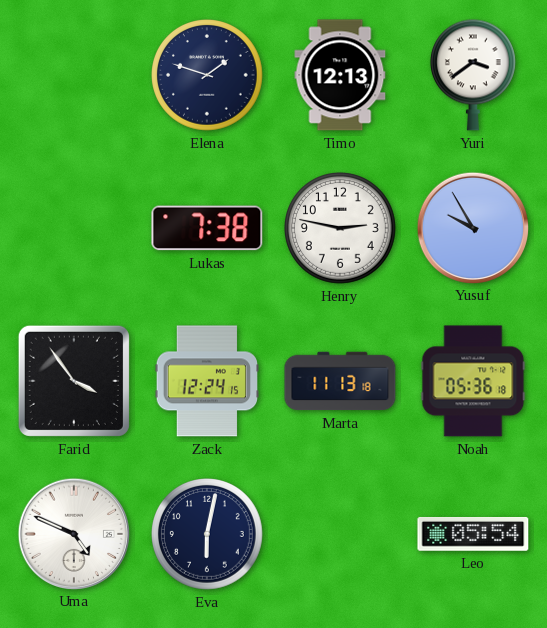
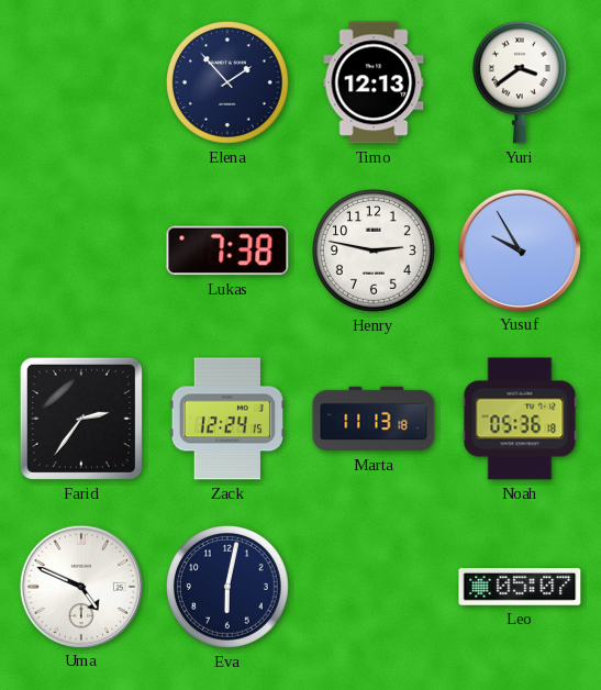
Elena: 1:48 -> 1:53 (229, 84)
Farid: 3:54 -> 2:36 (81, 419)
Leo: 05:54 -> 05:07 (520, 587)
